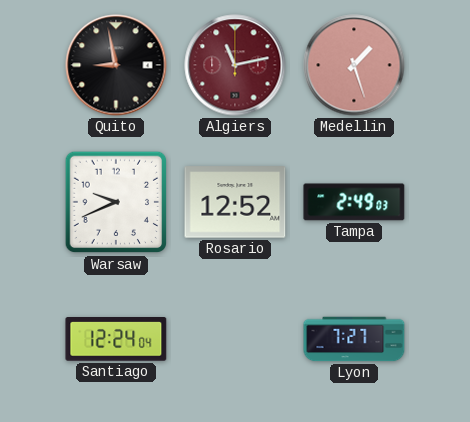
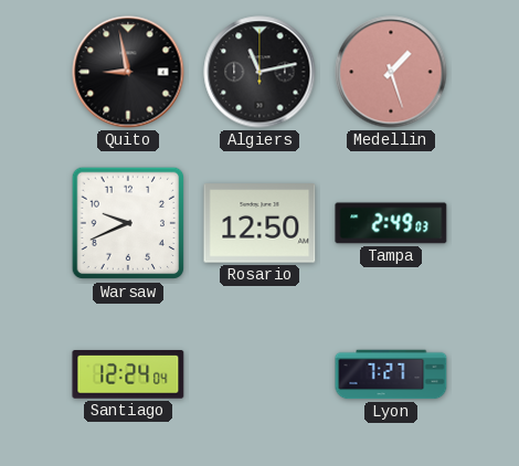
Algiers dial: burgundy -> black (259, 72)
Rosario: 12:52 -> 12:50 (259, 223)
